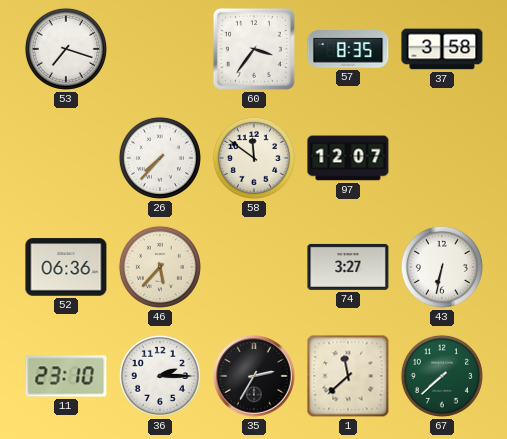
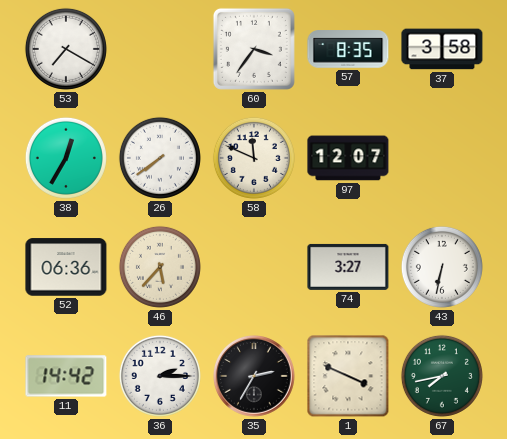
53: 7:18 -> 7:20 (66, 49)
38: none -> 12:35 (66, 158)
26: 7:37 -> 7:39 (160, 158)
58: 11:51 -> 11:49 (254, 158)
11: 23:10 -> 14:42 (66, 376)
1: 11:38 -> 3:49 (348, 376)
67: 7:38 -> 7:43 (442, 376)
